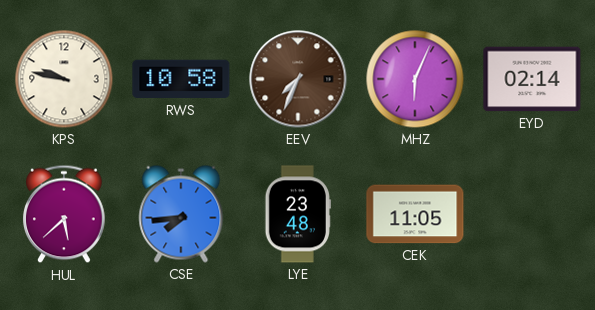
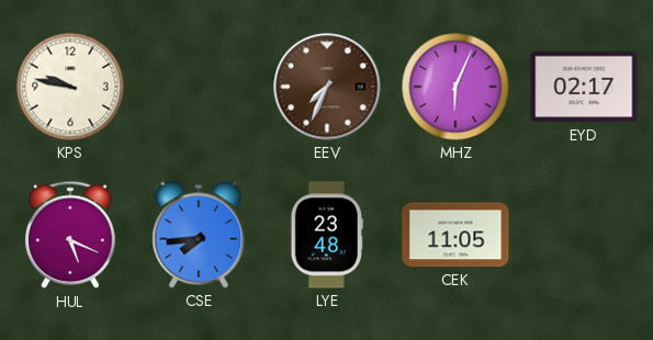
RWS: 10:58 -> none (181, 79)
EYD: 02:14 -> 02:17 (584, 87)
HUL: 5:38 -> 5:19 (71, 235)
